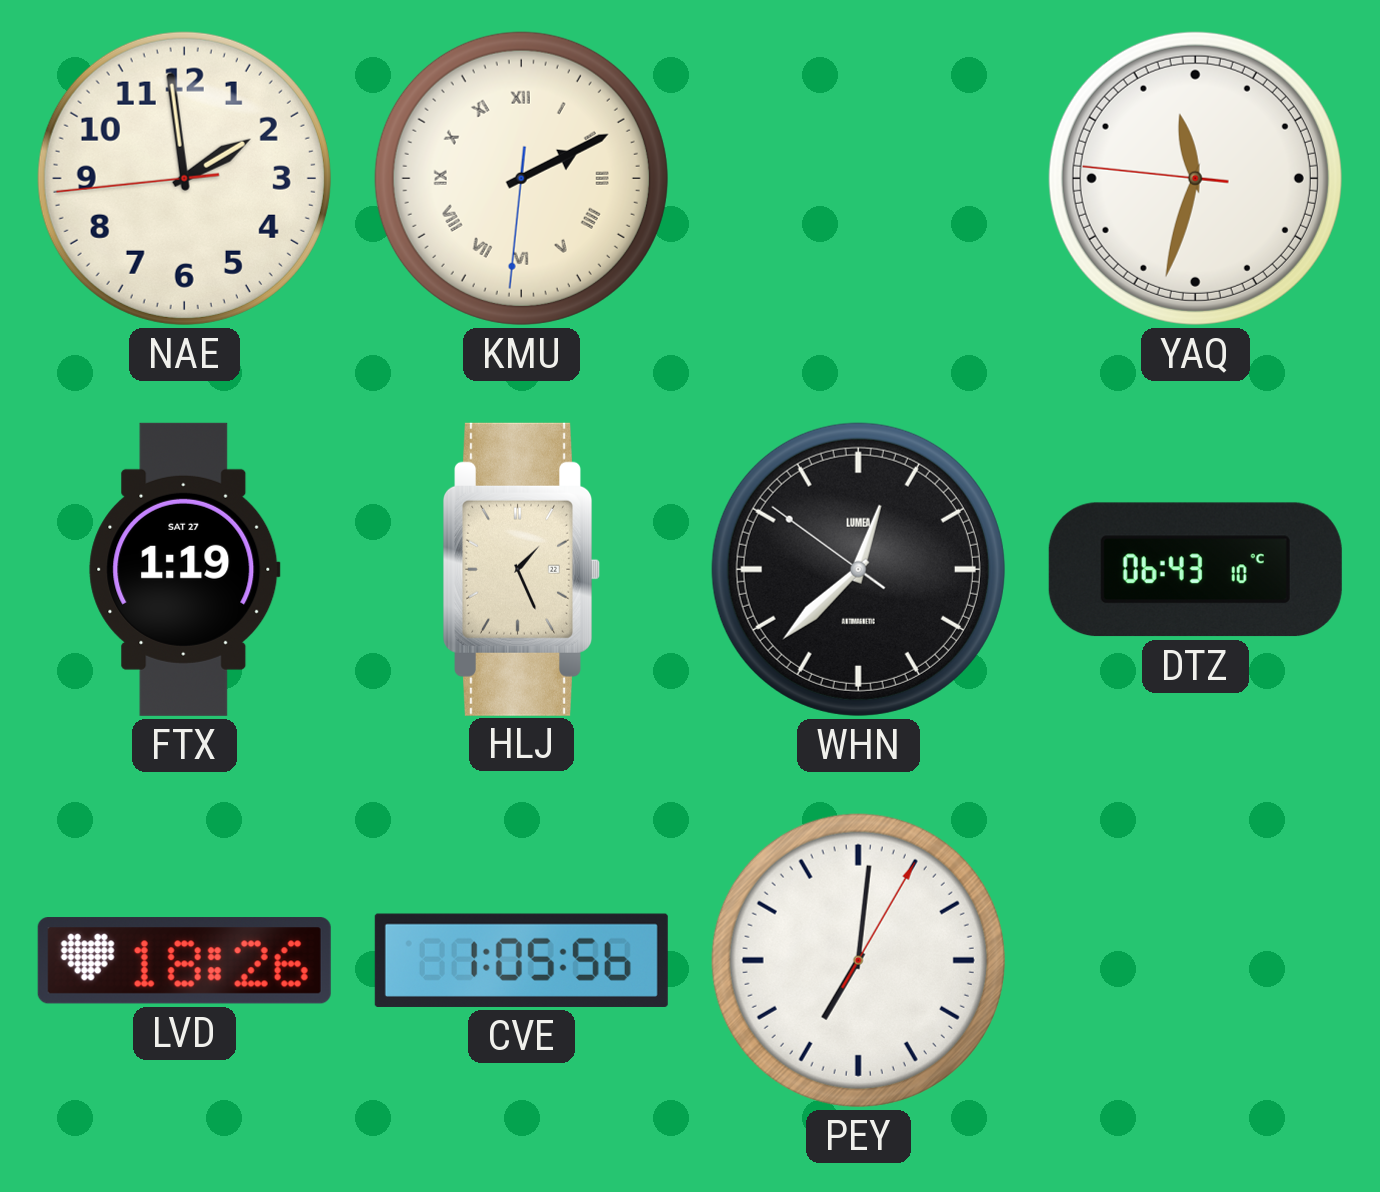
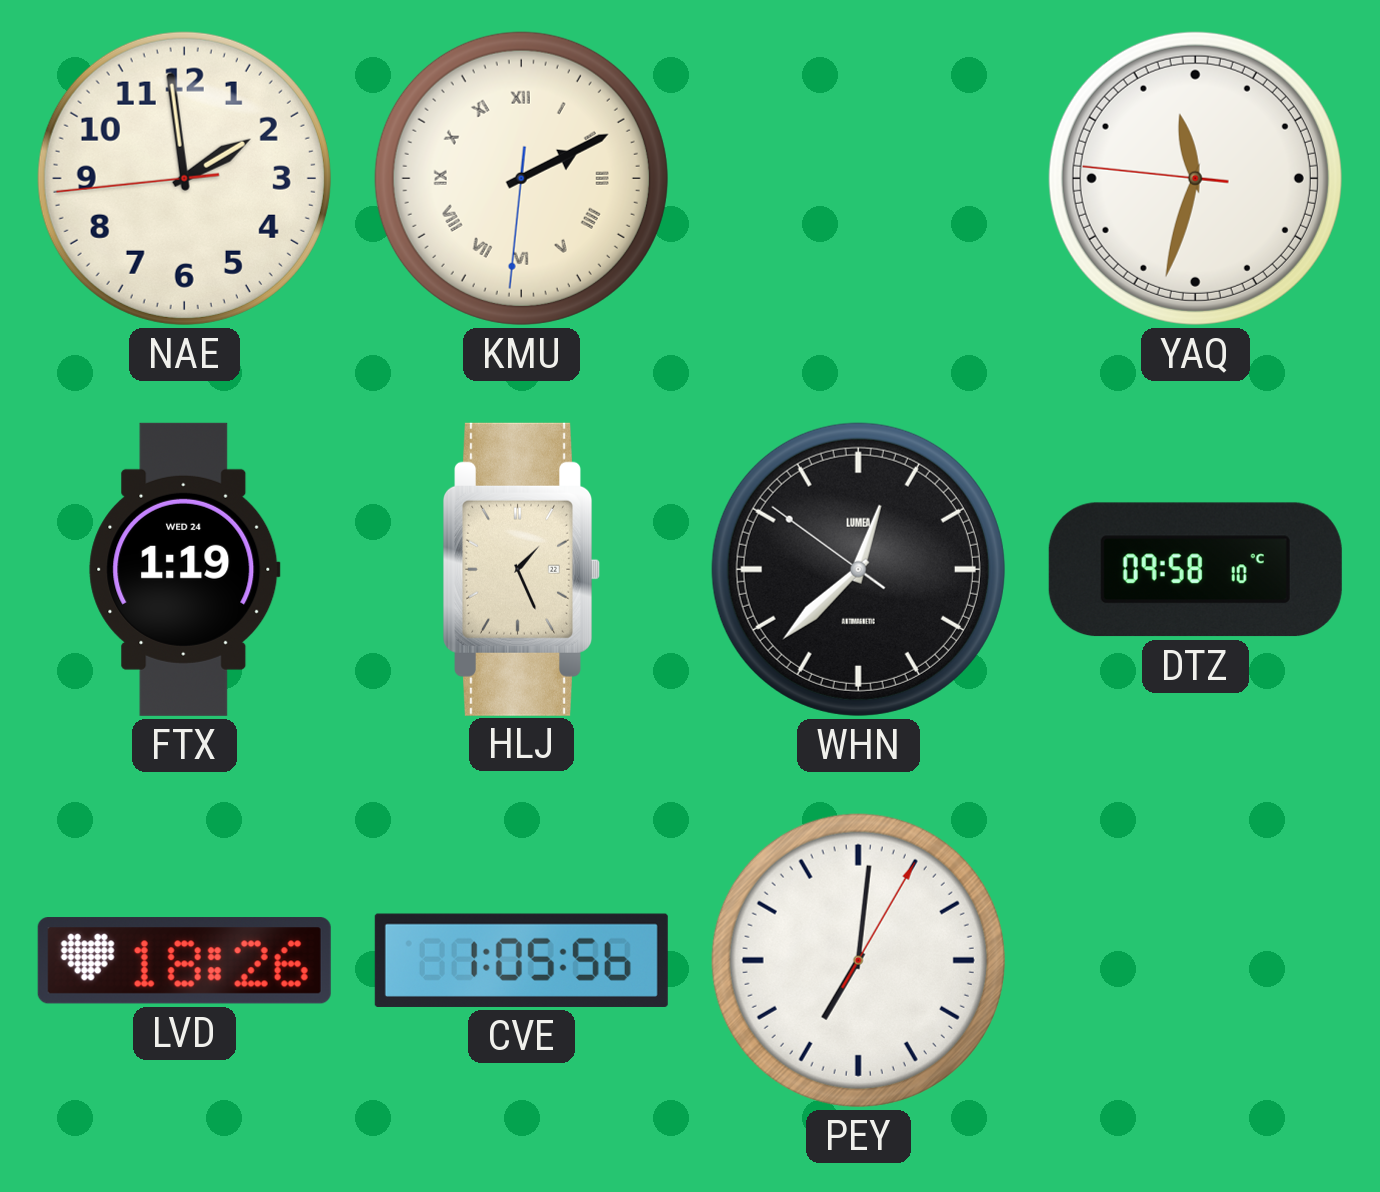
FTX date: SAT 27 -> WED 24 (185, 569)
DTZ: 06:43 -> 09:58 (1195, 570)
